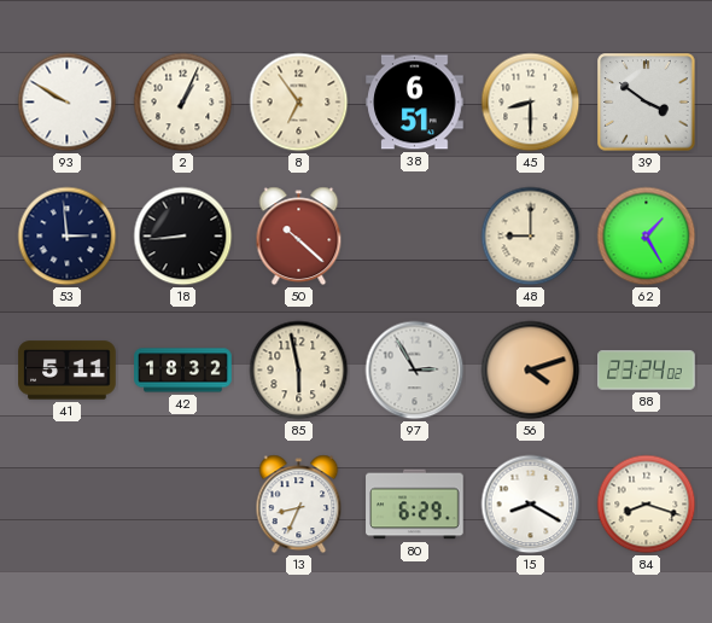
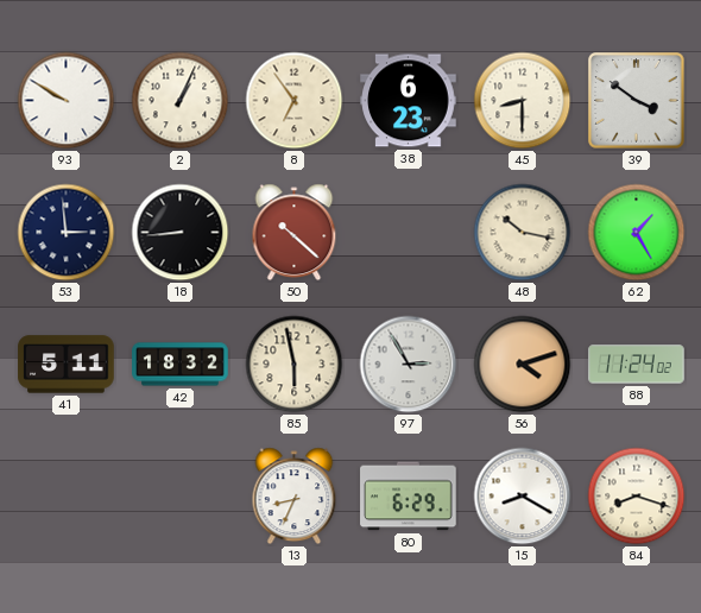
38: 6:51 -> 6:23 (409, 101)
48: 9:00 -> 10:17 (523, 233)
88: 23:24 -> 11:24 (637, 365)
